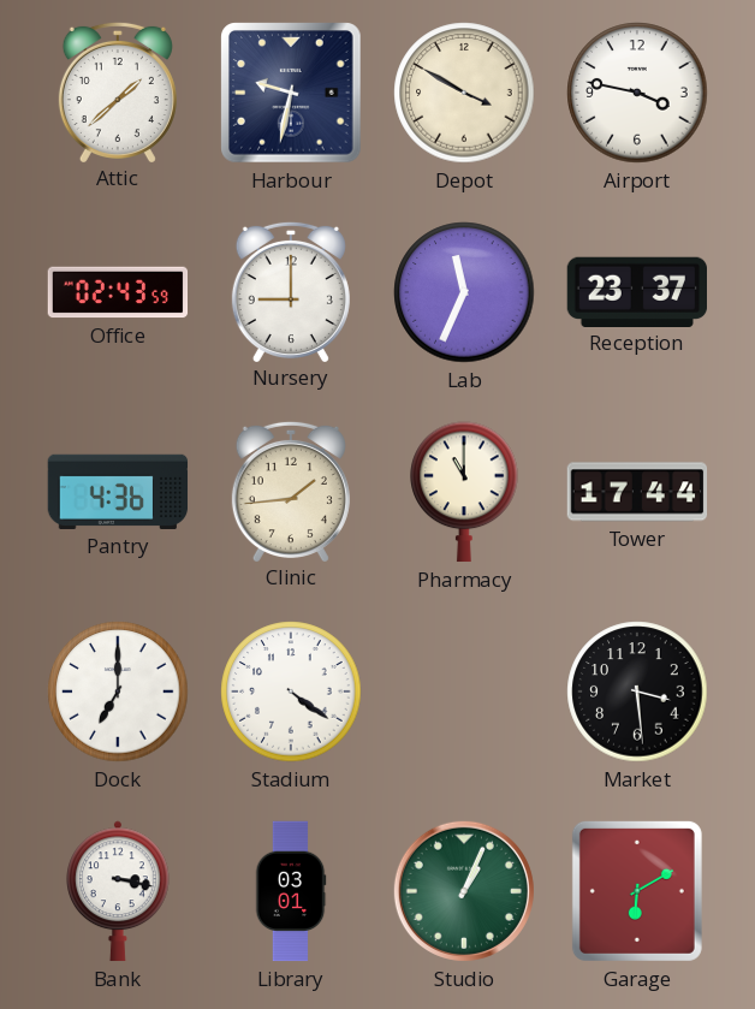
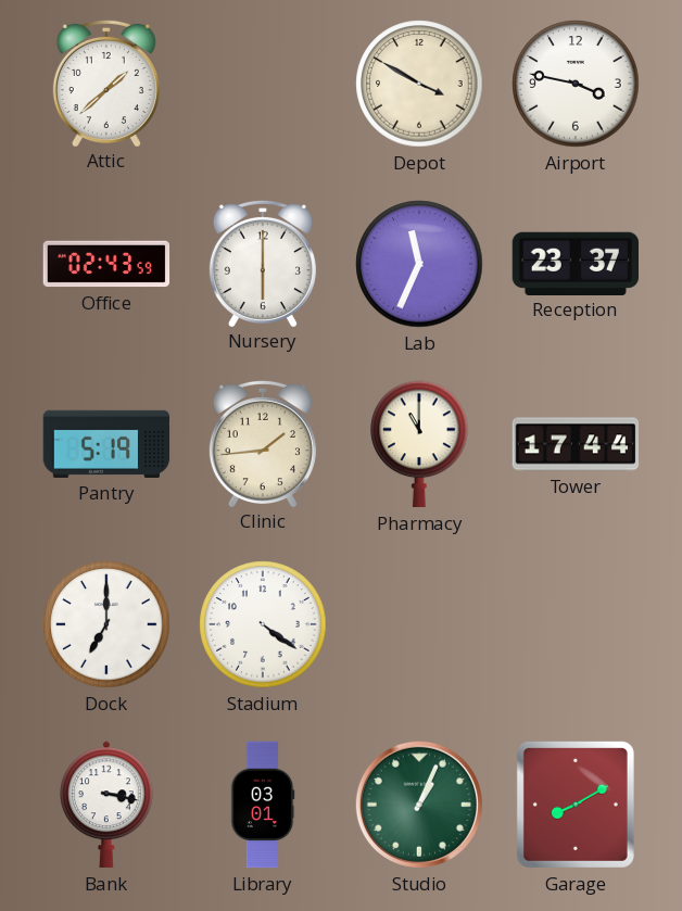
Harbour: 9:32 -> none (291, 93)
Nursery: 9:00 -> 6:00 (263, 263)
Pantry: 4:36 -> 5:19 (106, 444)
Market: 3:29 -> none (637, 692)
Garage: 6:10 -> 8:10 (576, 805)
